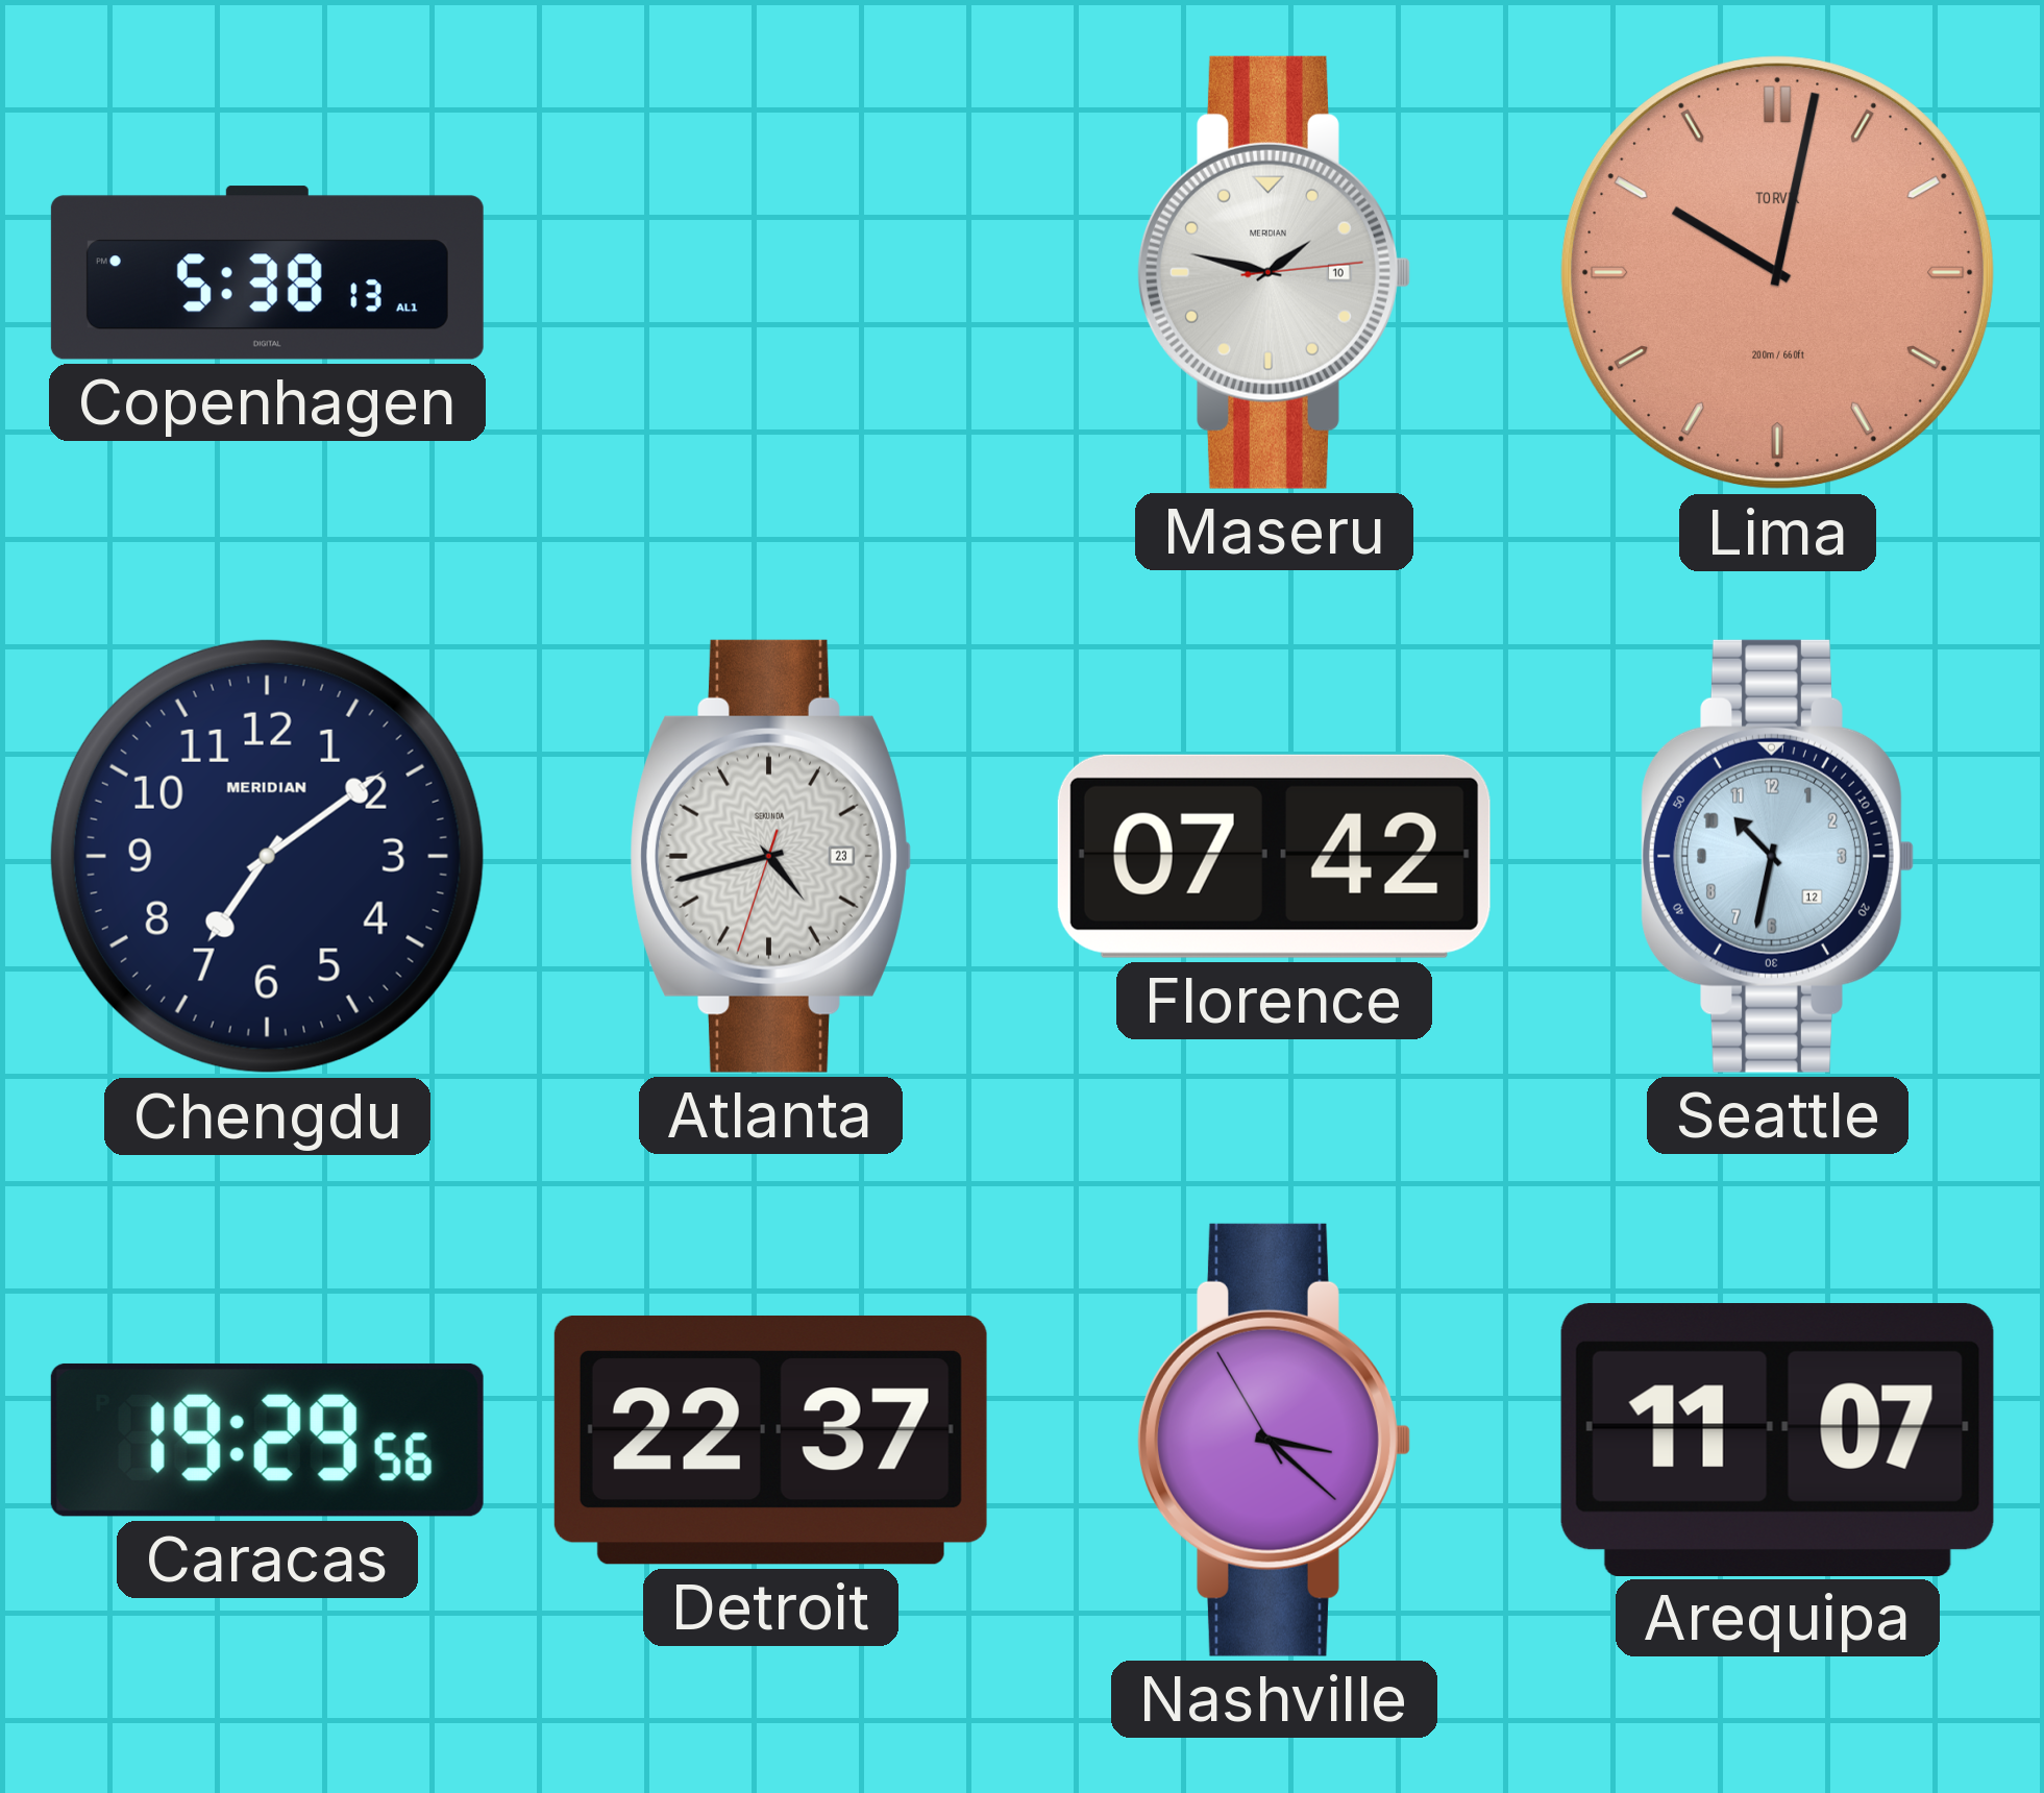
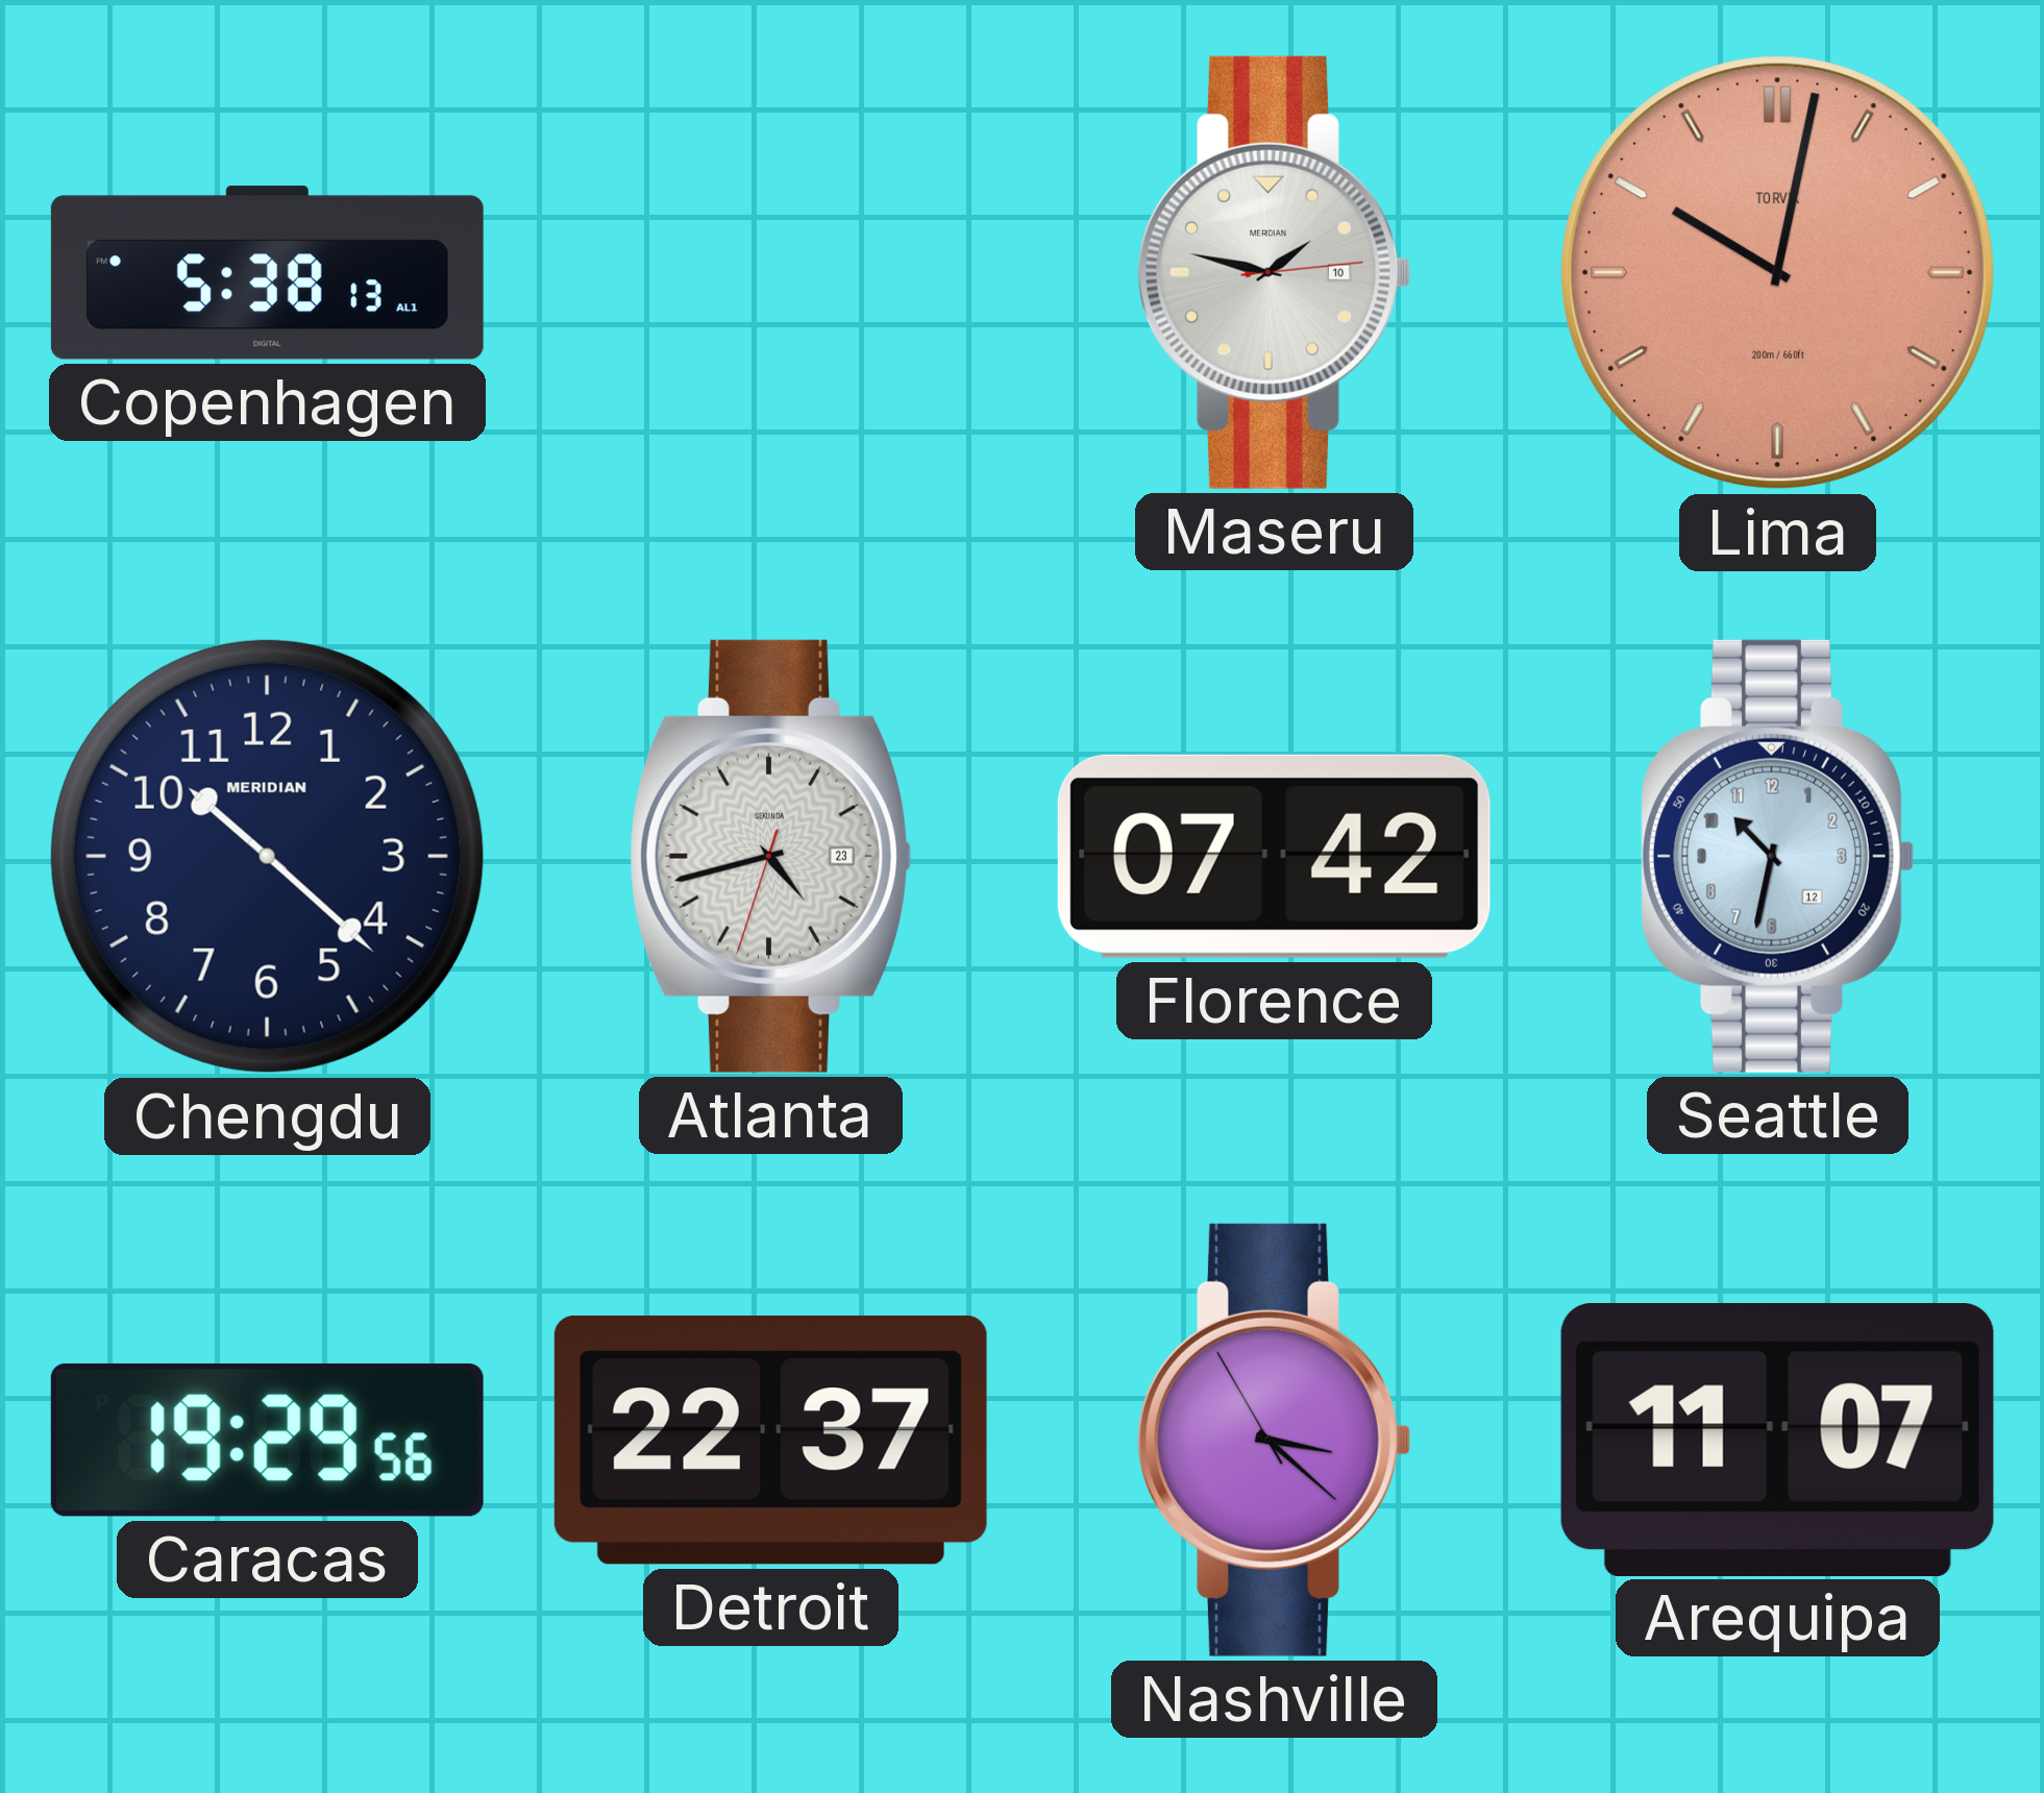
Chengdu: 7:09 -> 10:22 (267, 856)
